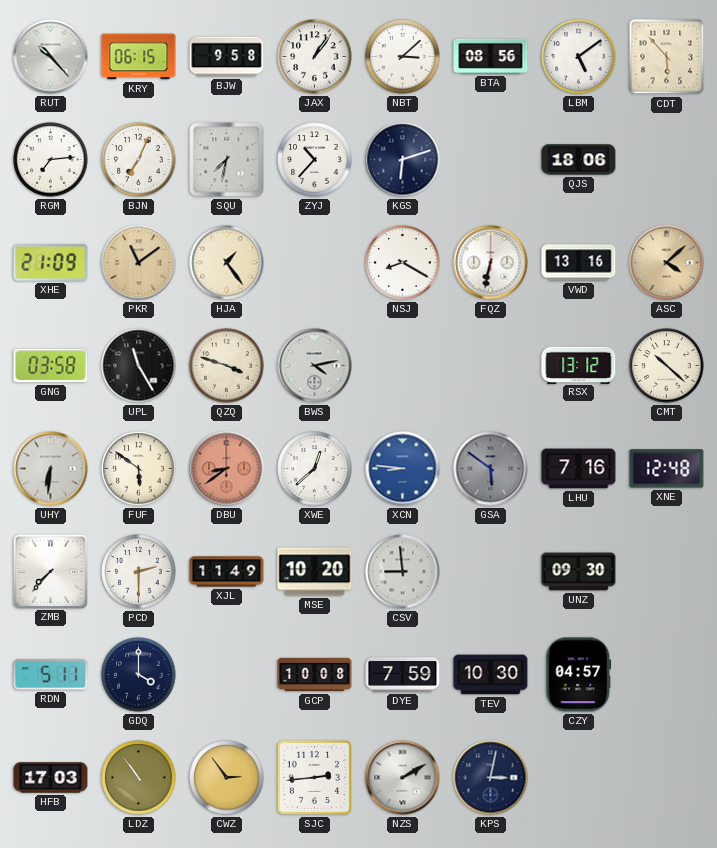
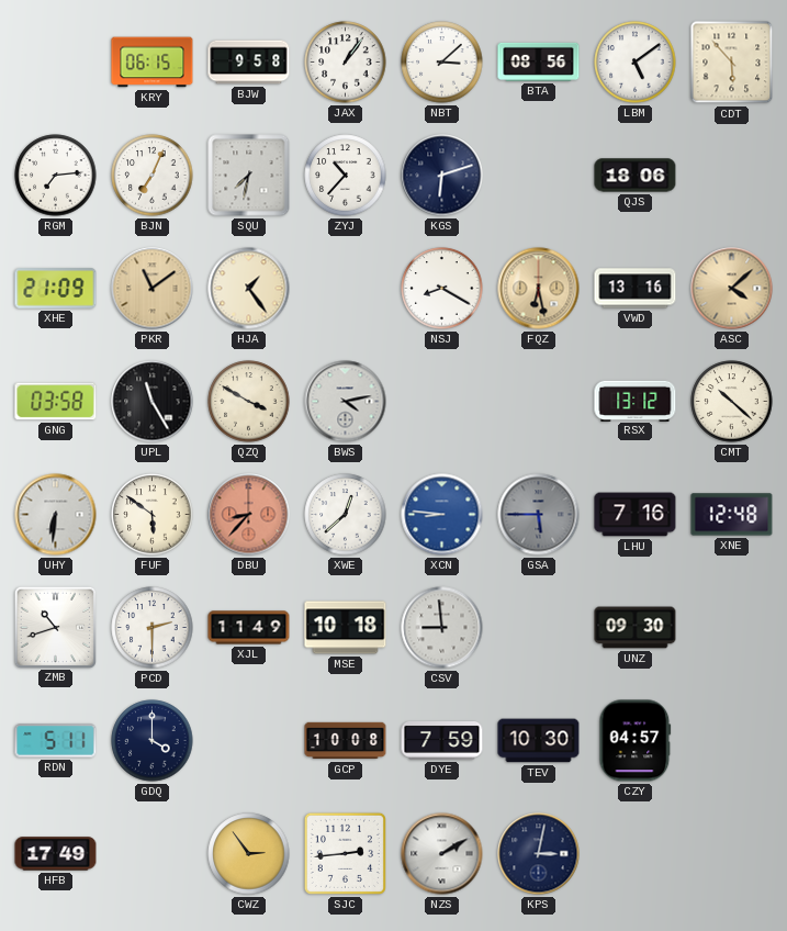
RUT: 10:23 -> none (51, 57)
FQZ: 6:32 -> 6:28 (539, 289)
FQZ dial: white -> champagne (539, 289)
QZQ: 3:48 -> 3:50 (249, 402)
DBU: 8:39 -> 8:37 (249, 515)
GSA: 5:51 -> 5:45 (539, 515)
ZMB: 7:37 -> 10:42 (55, 627)
MSE: 10:20 -> 10:18 (346, 628)
HFB: 17:03 -> 17:49 (56, 854)
LDZ: 10:54 -> none (139, 778)
